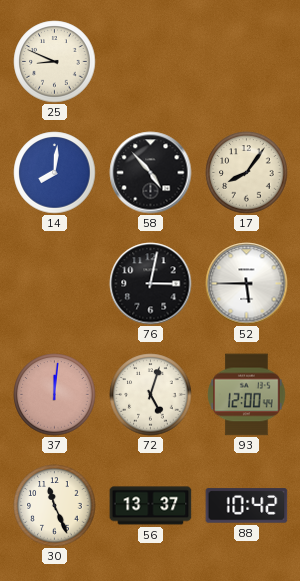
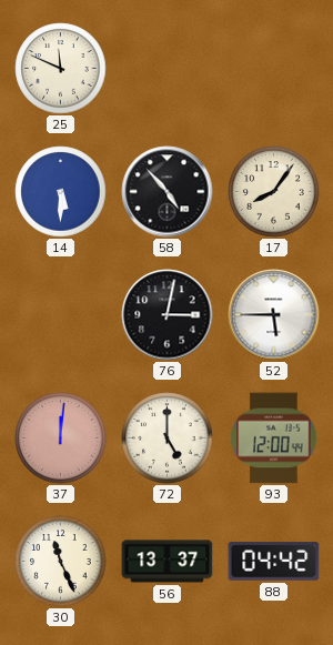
25: 8:49 -> 11:49 (61, 69)
14: 8:01 -> 5:30 (61, 192)
72: 5:03 -> 5:00 (168, 439)
88: 10:42 -> 04:42 (274, 562)
